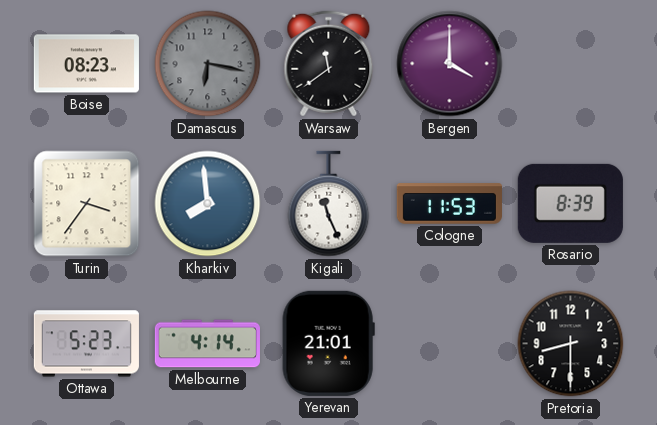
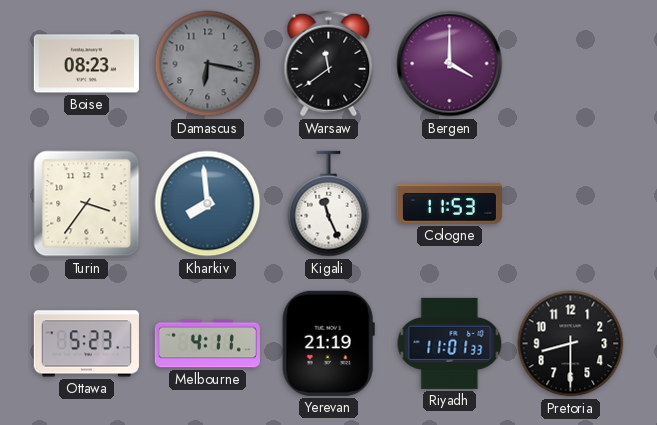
Rosario: 8:39 -> none (570, 203)
Melbourne: 4:14 -> 4:11 (207, 344)
Yerevan: 21:01 -> 21:19 (328, 343)
Riyadh: none -> 11:01 (450, 343)
